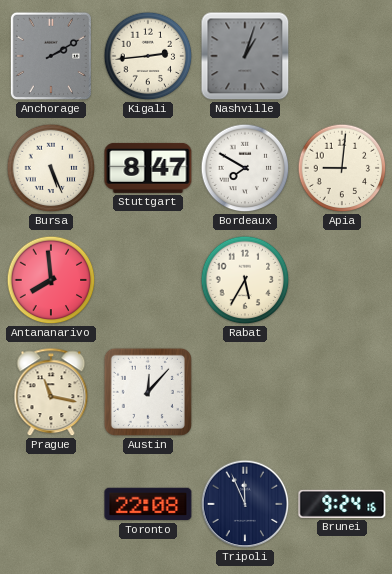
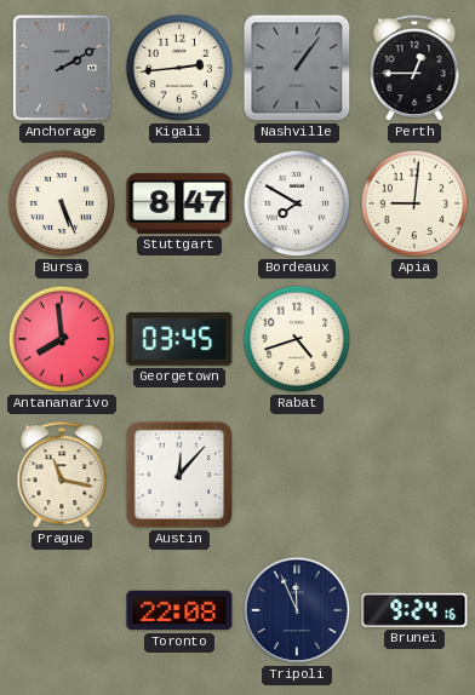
Nashville: 1:03 -> 1:06 (297, 68)
Perth: none -> 12:45 (414, 69)
Georgetown: none -> 03:45 (179, 339)
Rabat: 5:35 -> 4:42 (297, 339)
